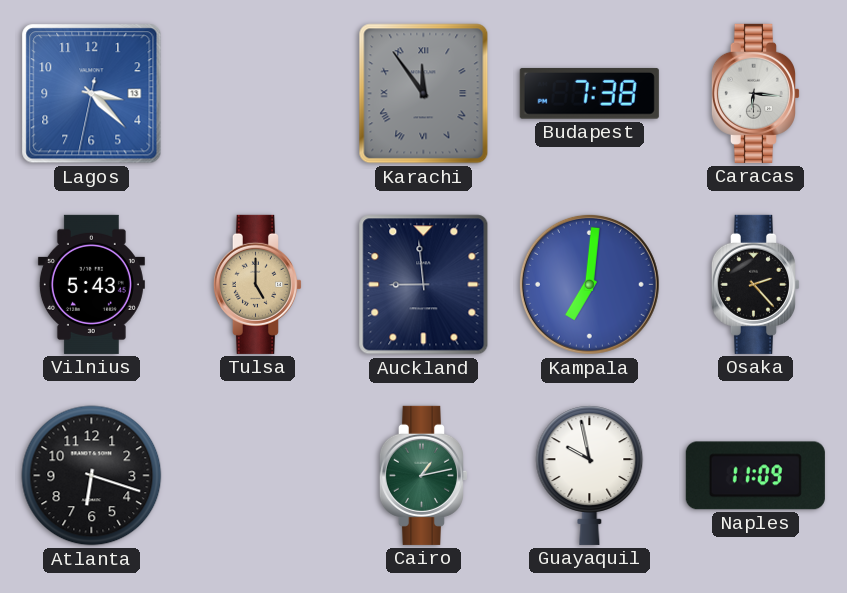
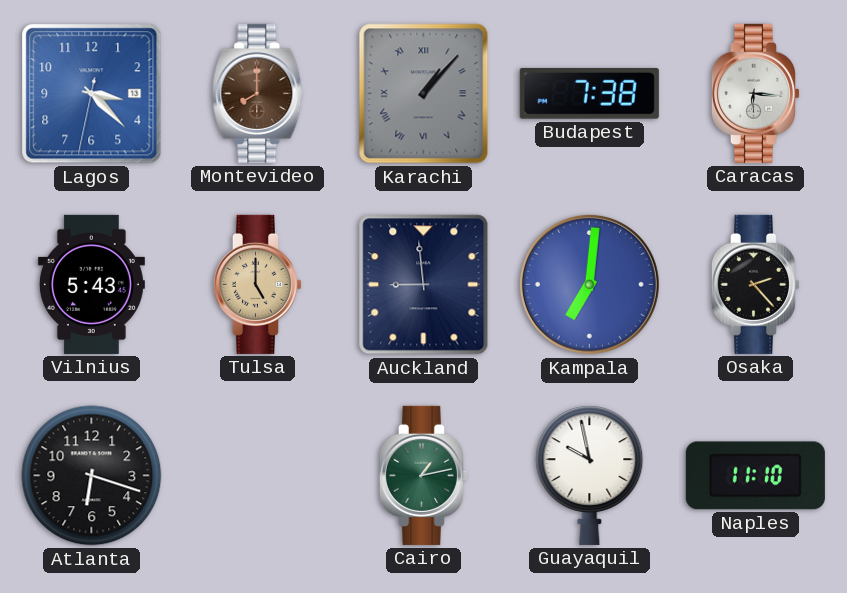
Montevideo: none -> 8:00 (258, 93)
Karachi: 11:54 -> 1:07 (424, 94)
Naples: 11:09 -> 11:10 (755, 476)
